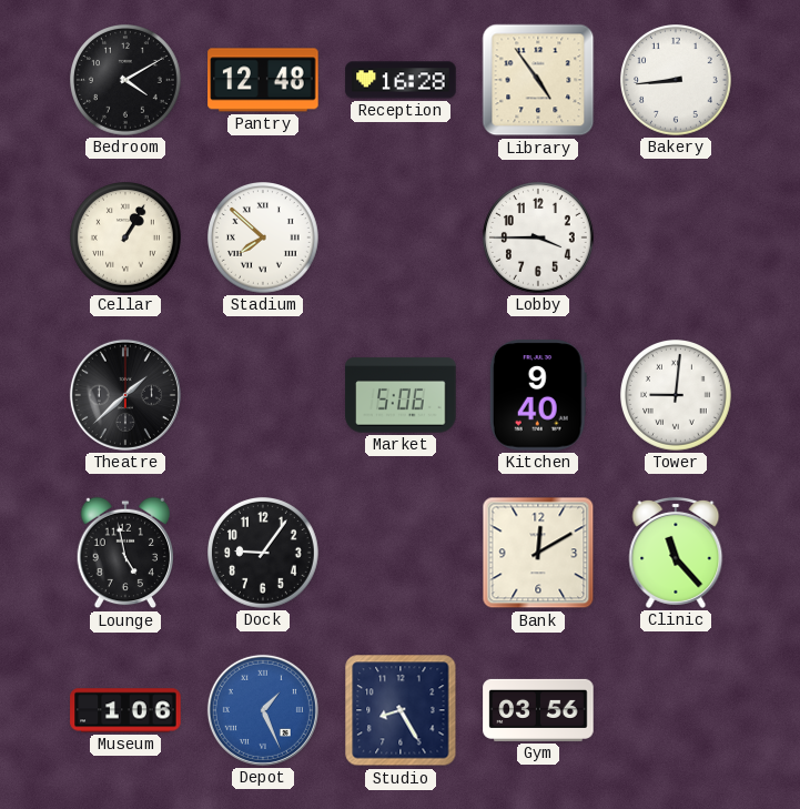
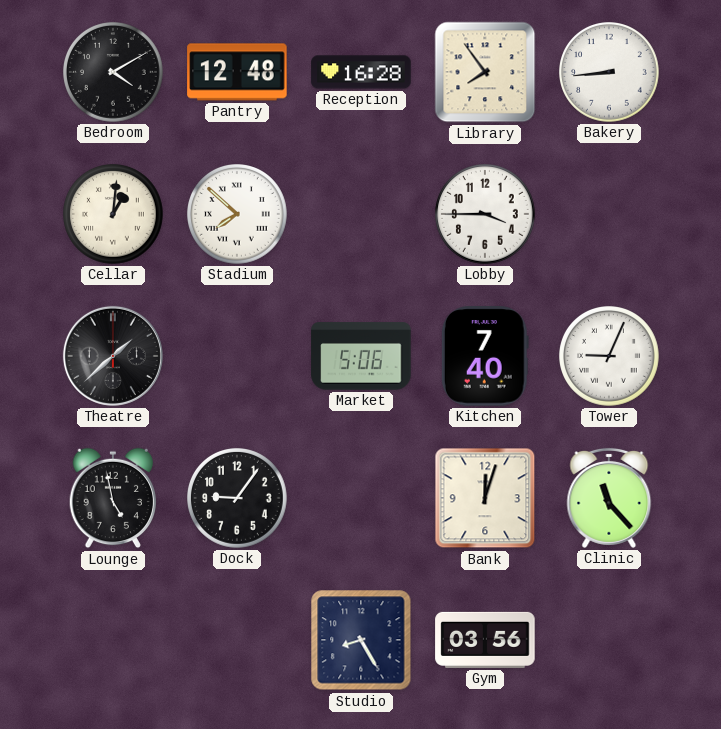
Library: 4:54 -> 7:54 (485, 72)
Cellar: 1:05 -> 1:01 (114, 215)
Kitchen: 9:40 -> 7:40 (485, 356)
Tower: 9:01 -> 9:04 (610, 357)
Bank: 12:10 -> 12:03 (485, 498)
Museum: 1:06 -> none (125, 710)
Depot: 1:26 -> none (263, 710)
